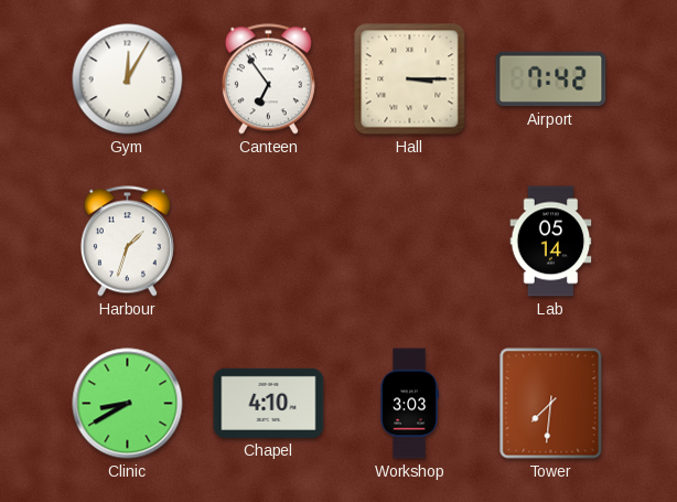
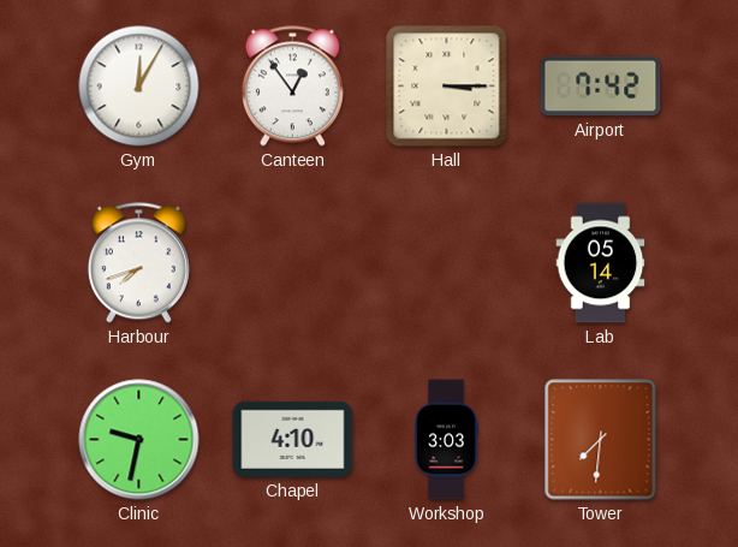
Canteen: 6:54 -> 12:54 (292, 87)
Harbour: 1:33 -> 7:42 (138, 263)
Clinic: 8:40 -> 9:32 (139, 440)
